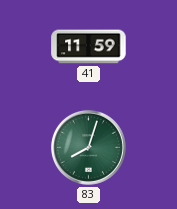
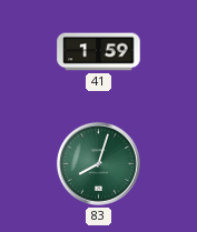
41: 11:59 -> 1:59 (99, 52)
